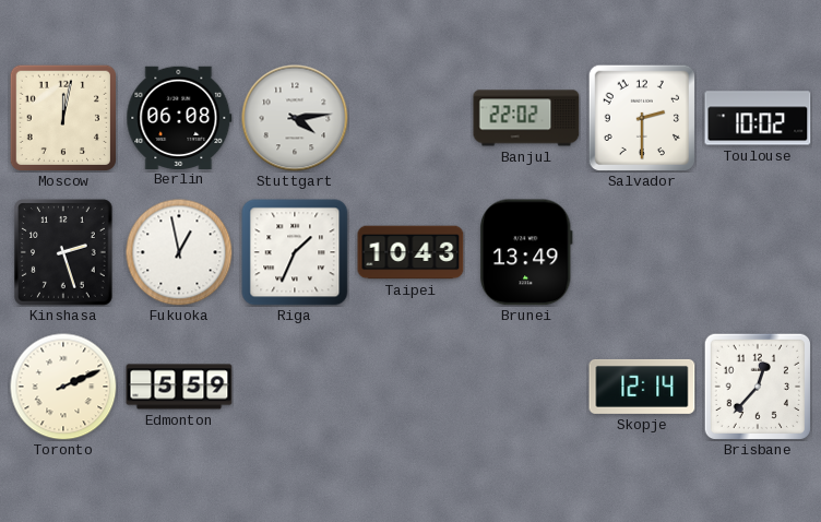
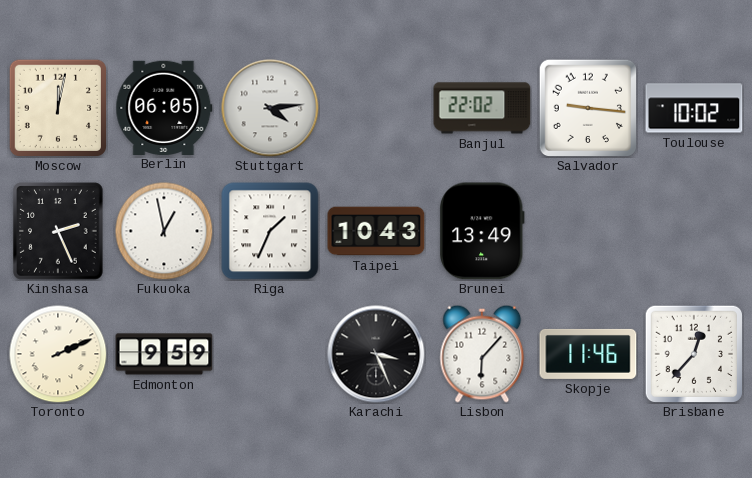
Berlin: 06:08 -> 06:05 (164, 107)
Salvador: 2:30 -> 9:16 (587, 107)
Kinshasa: 2:27 -> 2:26 (58, 231)
Edmonton: 5:59 -> 9:59 (164, 354)
Karachi: none -> 3:26 (376, 354)
Lisbon: none -> 6:07 (482, 354)
Skopje: 12:14 -> 11:46 (588, 354)
